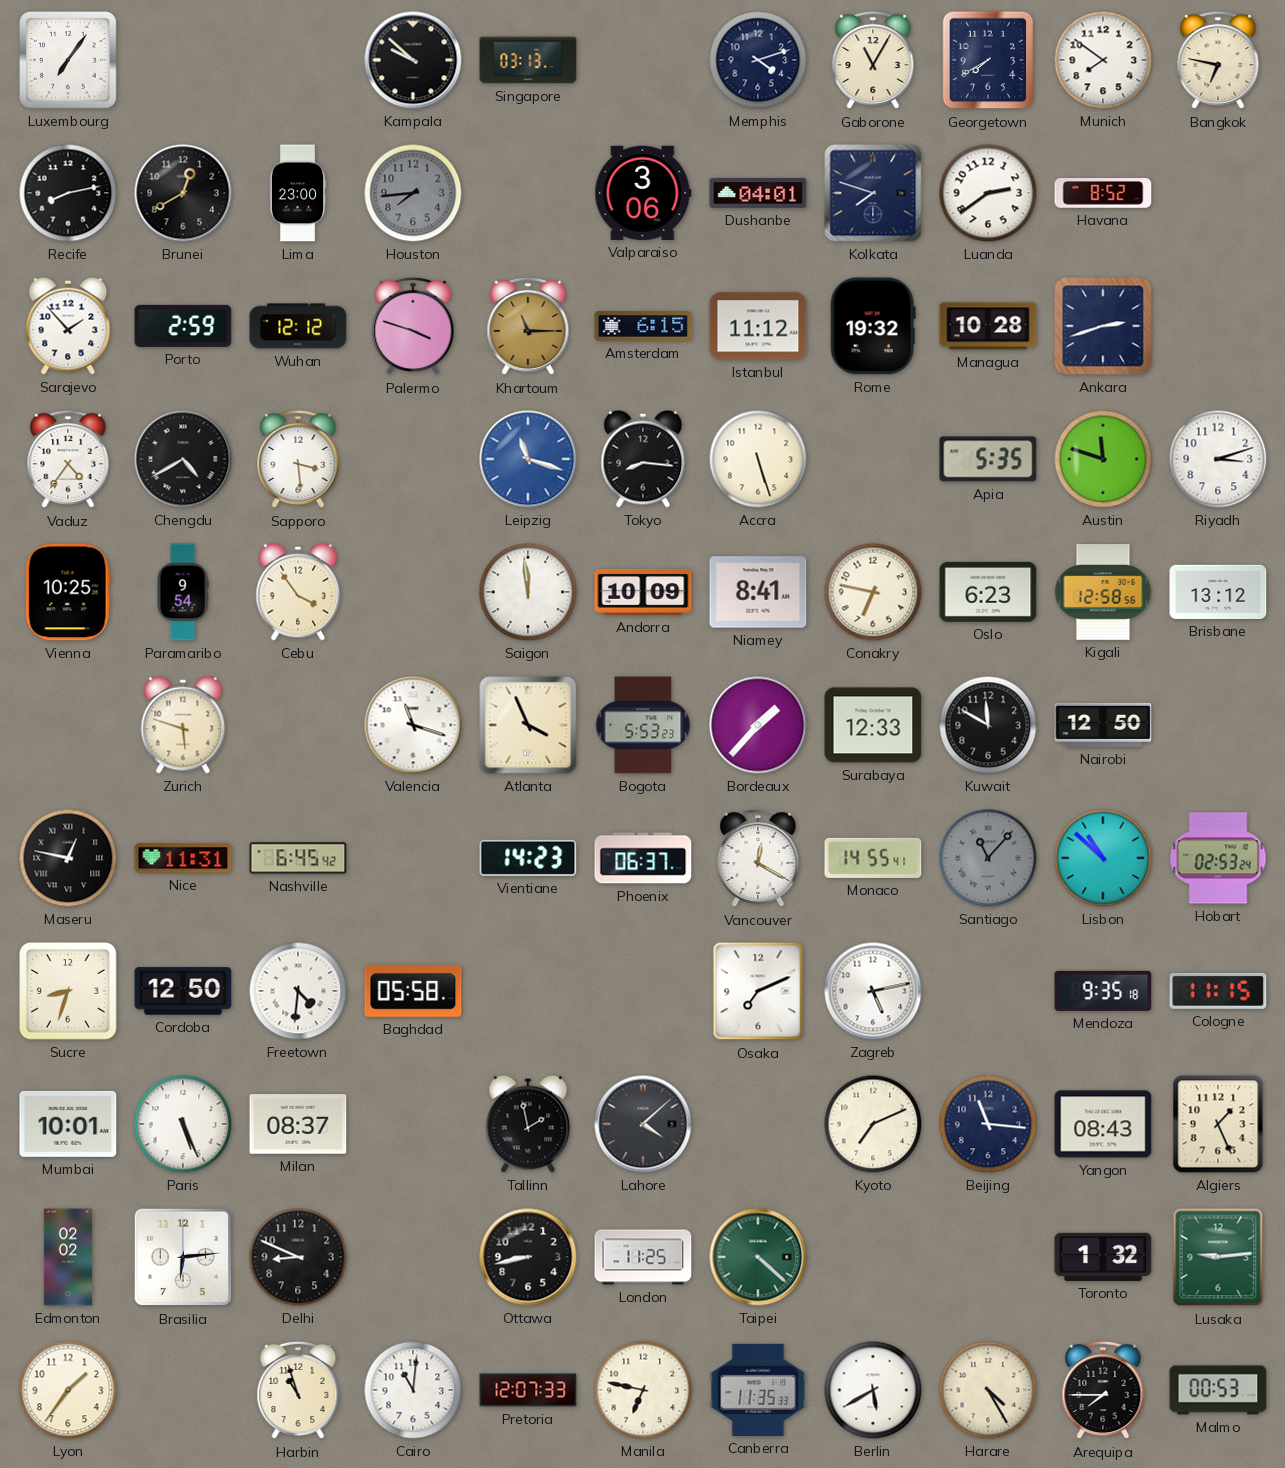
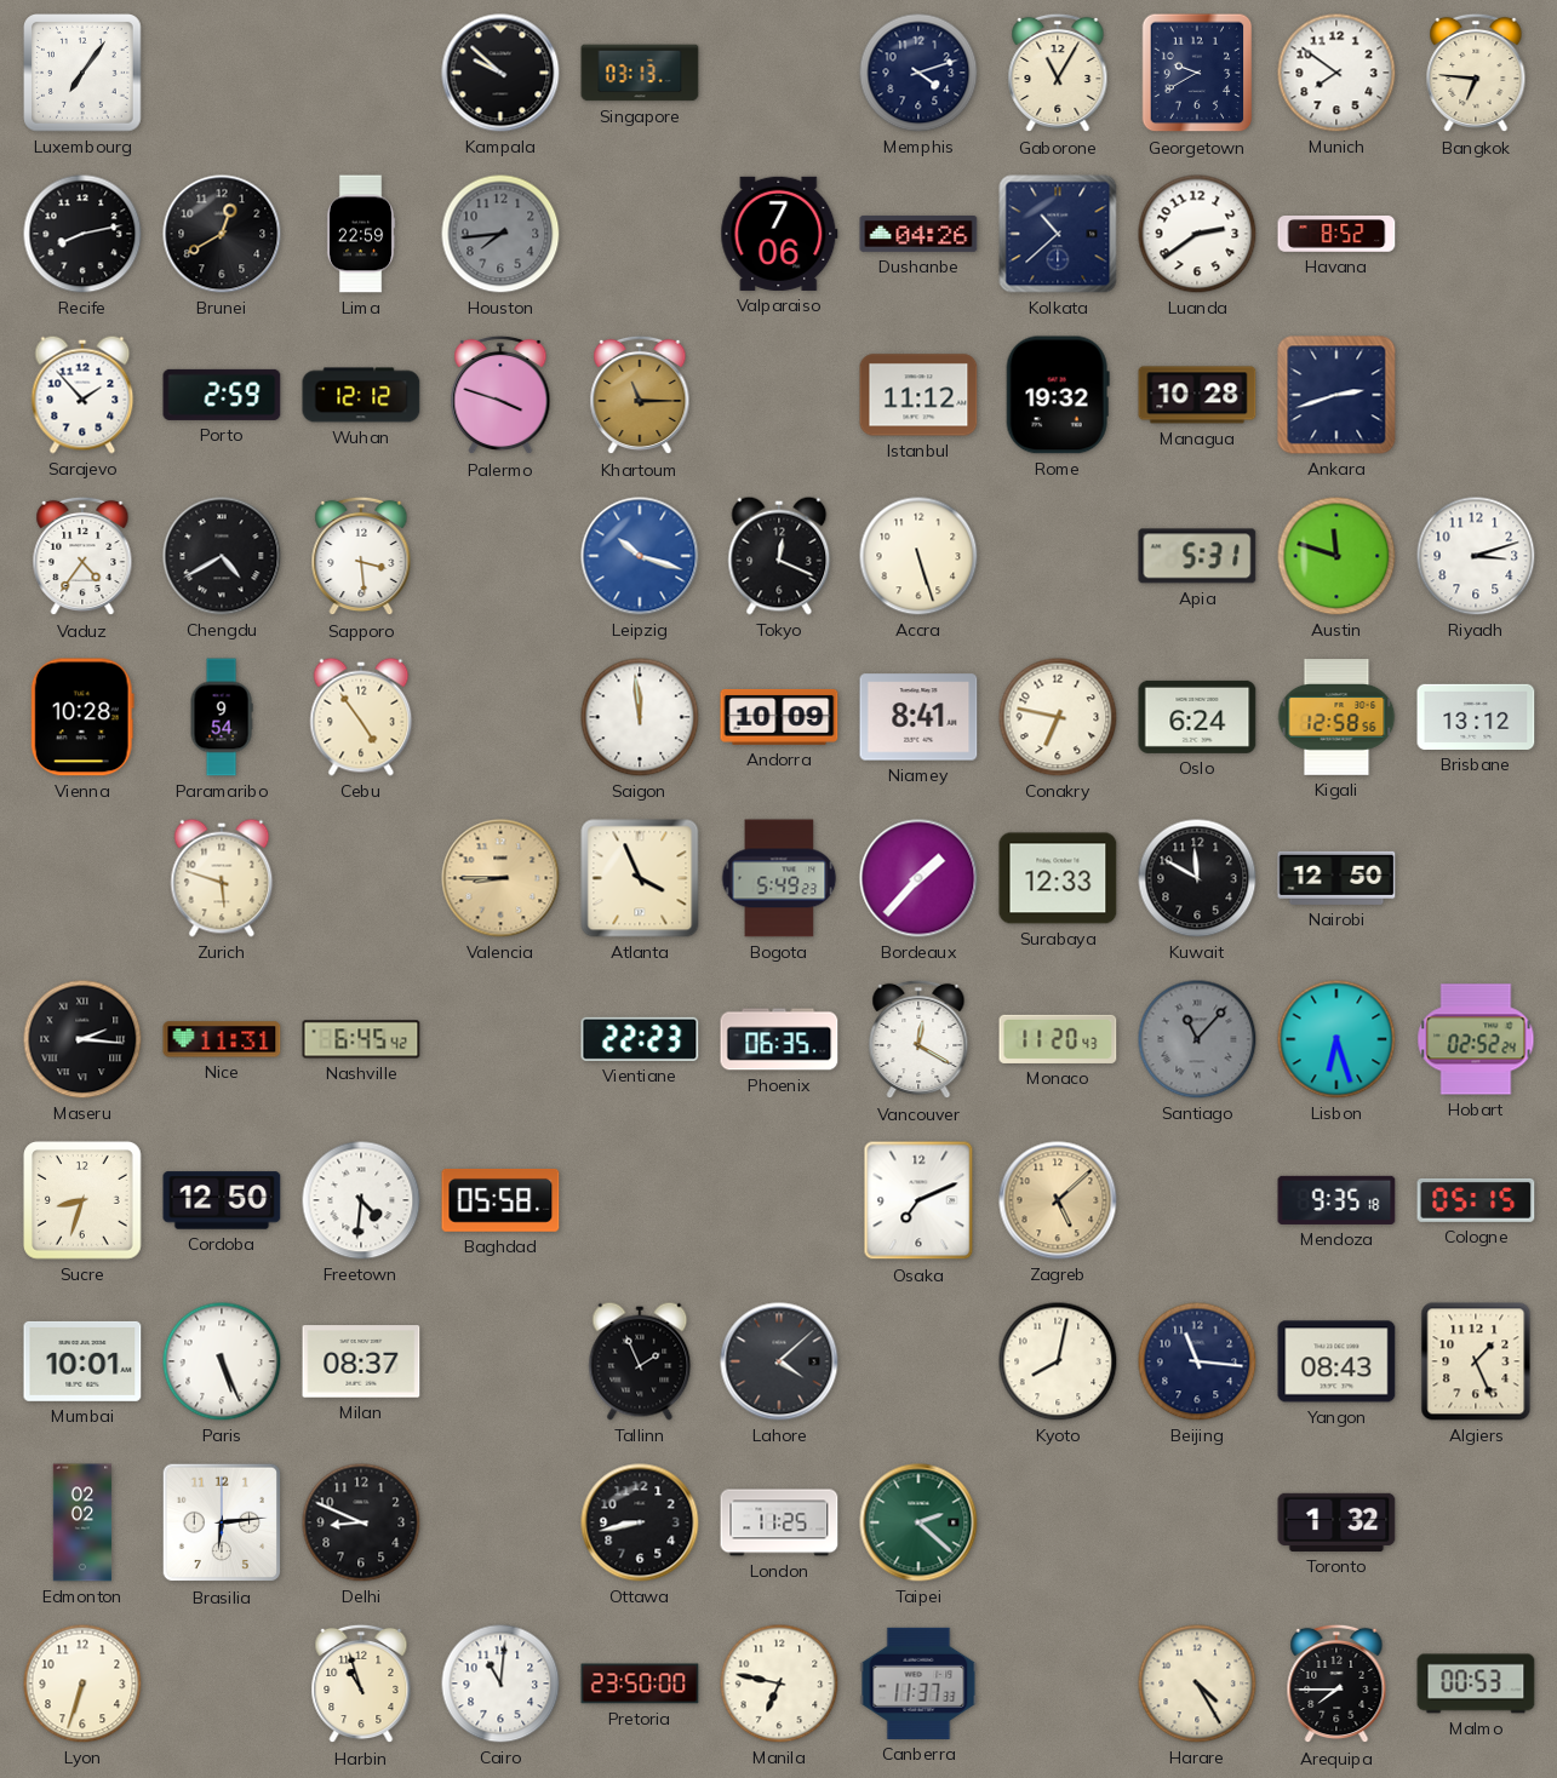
Georgetown: 7:40 -> 9:40 (1197, 73)
Bangkok: 6:47 -> 6:46 (1476, 73)
Lima: 23:00 -> 22:59 (361, 234)
Valparaiso: 3:06 -> 7:06 (779, 234)
Dushanbe: 04:01 -> 04:26 (918, 234)
Kolkata: 7:48 -> 10:38 (1058, 234)
Amsterdam: 6:15 -> none (643, 326)
Leipzig: 11:18 -> 10:18 (640, 556)
Tokyo: 8:16 -> 12:19 (779, 556)
Apia: 5:35 -> 5:31 (1197, 556)
Vienna: 10:25 -> 10:28 (82, 717)
Cebu: 3:54 -> 4:54 (361, 717)
Oslo: 6:23 -> 6:24 (1197, 717)
Valencia: 11:18 -> 8:45 (500, 878)
Valencia dial: white -> champagne (500, 878)
Bogota: 5:53 -> 5:49 (779, 878)
Maseru: 12:47 -> 2:16 (82, 1039)
Vientiane: 14:23 -> 22:23 (640, 1039)
Phoenix: 06:37 -> 06:35 (779, 1039)
Monaco: 14:55 -> 11:20 (1058, 1039)
Lisbon: 10:52 -> 6:27 (1336, 1039)
Hobart: 02:53 -> 02:52 (1476, 1039)
Zagreb: 5:13 -> 5:08 (1058, 1200)
Zagreb dial: white -> champagne (1058, 1200)
Cologne: 11:15 -> 05:15 (1476, 1200)
Tallinn: 1:58 -> 1:56 (640, 1361)
Kyoto: 7:11 -> 8:02 (1058, 1361)
Taipei: 4:22 -> 2:22 (918, 1522)
Lusaka: 9:14 -> none (1218, 1257)
Lyon: 1:36 -> 6:33 (82, 1684)
Pretoria: 12:07 -> 23:50 (640, 1684)
Canberra: 11:35 -> 11:37 (918, 1684)
Berlin: 5:40 -> none (873, 1390)
